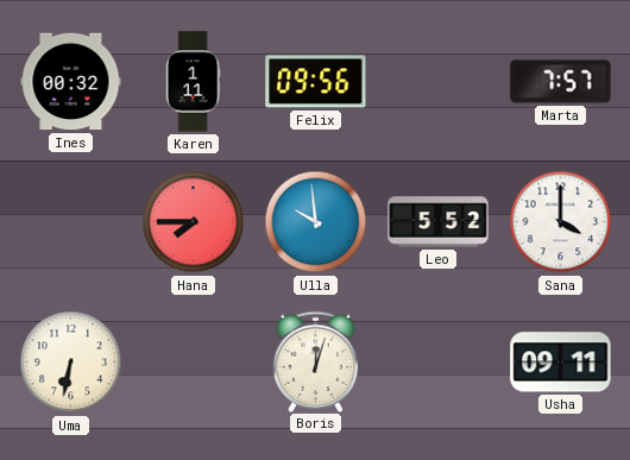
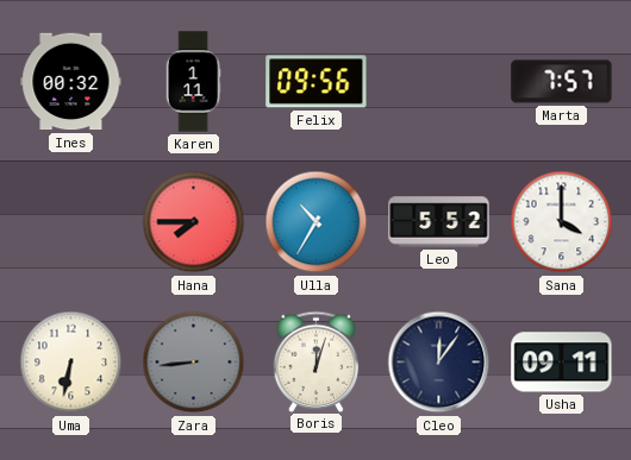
Ulla: 9:59 -> 10:35 (317, 222)
Zara: none -> 8:44 (194, 363)
Cleo: none -> 12:06 (439, 363)
